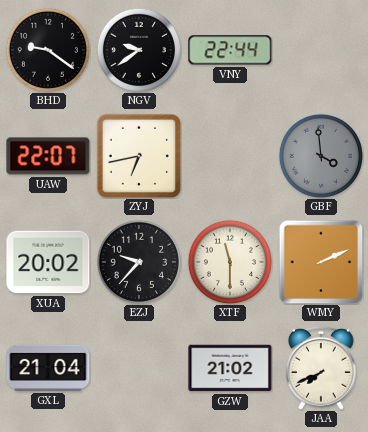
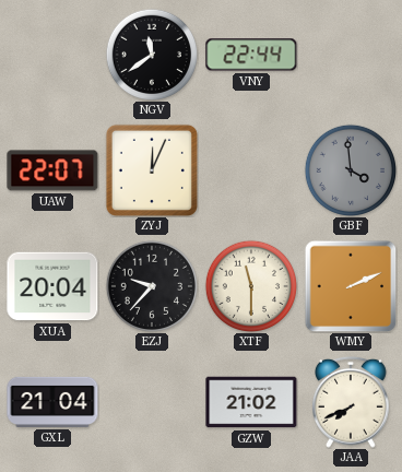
BHD: 9:21 -> none (47, 49)
NGV: 9:39 -> 11:39 (151, 54)
ZYJ: 6:43 -> 12:04 (152, 170)
XUA: 20:02 -> 20:04 (52, 286)
